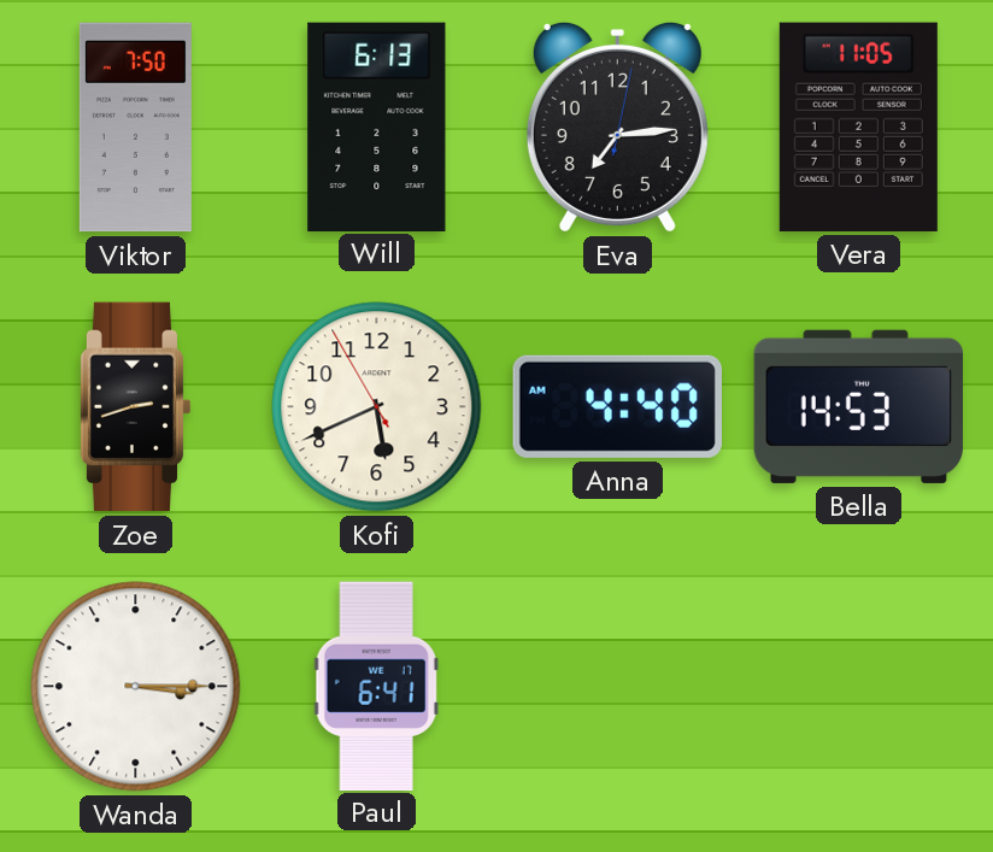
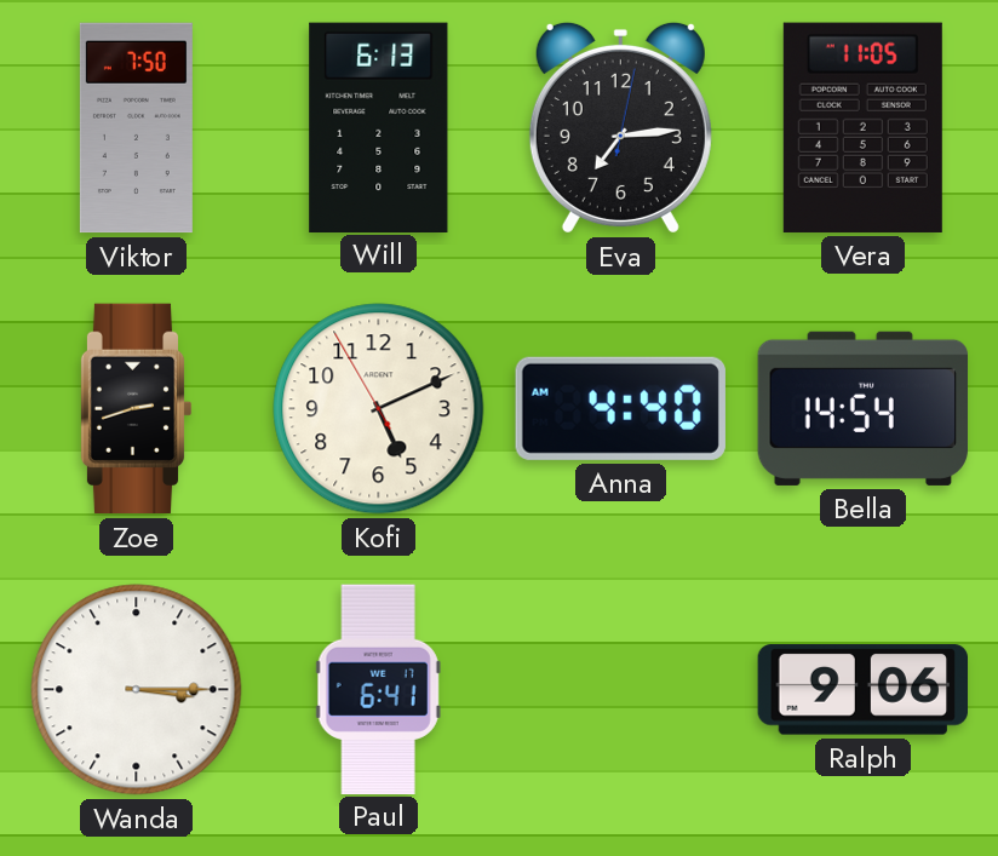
Kofi: 5:40 -> 5:10 (379, 409)
Bella: 14:53 -> 14:54 (862, 408)
Ralph: none -> 9:06 (862, 690)
